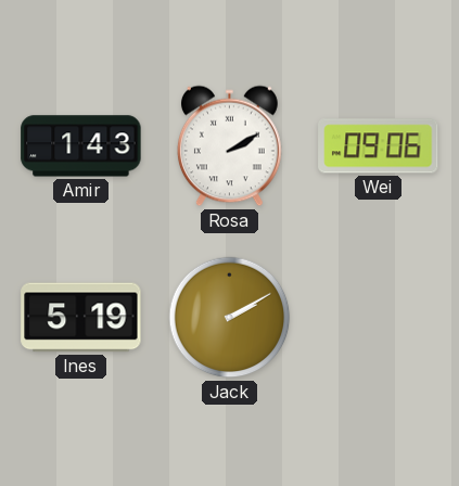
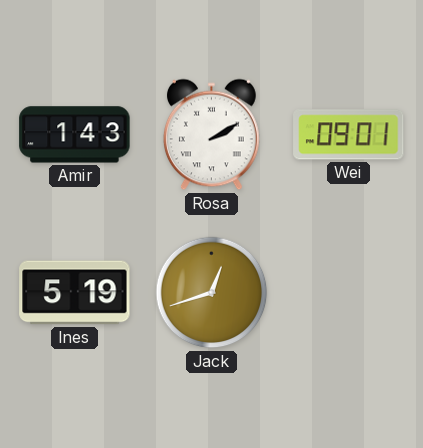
Wei: 09:06 -> 09:01 (349, 135)
Jack: 2:10 -> 12:42 (212, 293)
